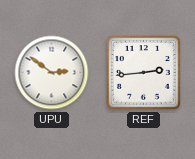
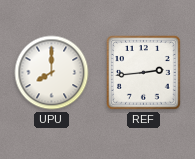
UPU: 2:51 -> 8:00 (52, 73)
